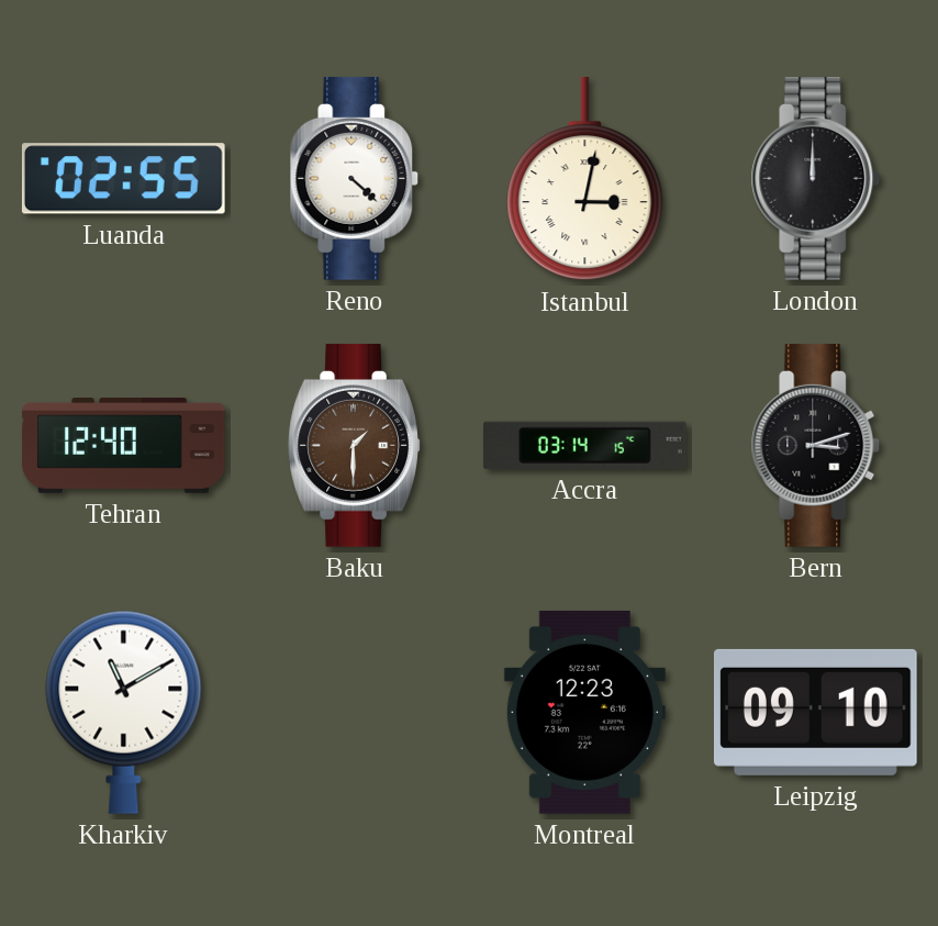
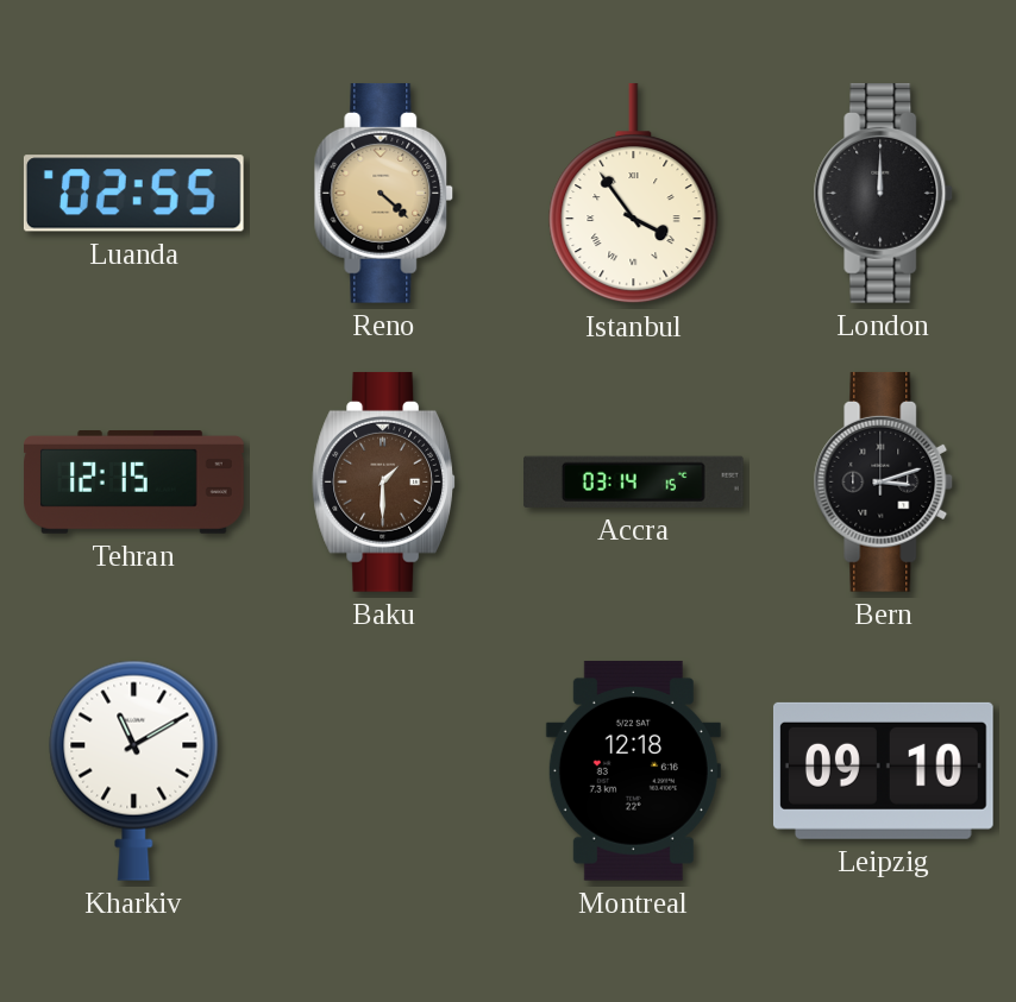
Reno dial: white -> champagne (384, 193)
Istanbul: 3:02 -> 3:54 (634, 194)
Tehran: 12:40 -> 12:15 (134, 483)
Montreal: 12:23 -> 12:18 (633, 770)
